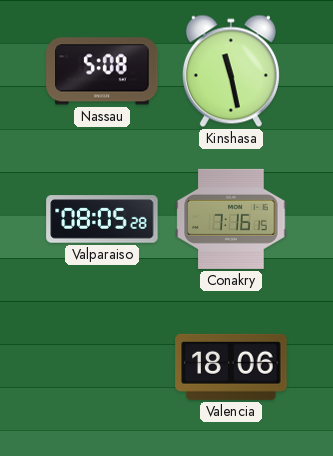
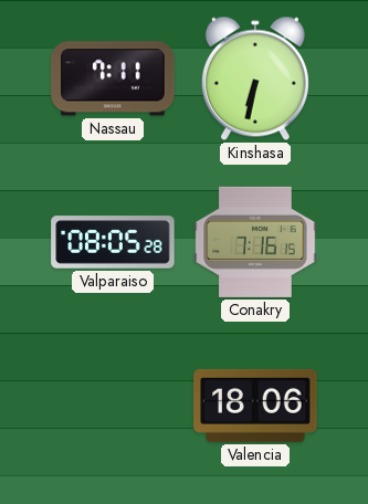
Nassau: 5:08 -> 7:11 (113, 78)
Kinshasa: 11:28 -> 6:32 (255, 78)
